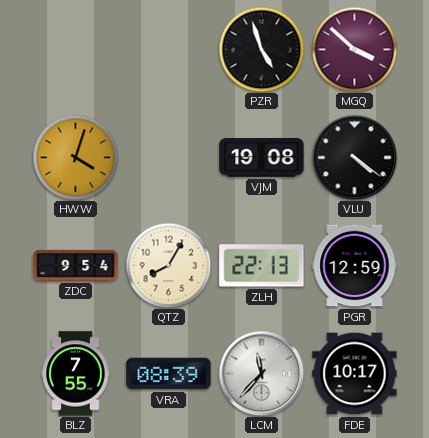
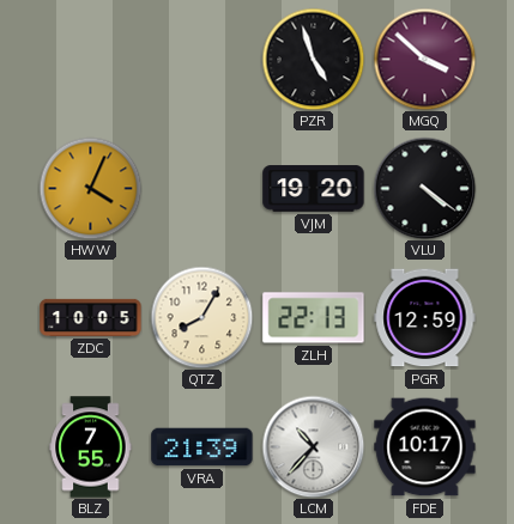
HWW: 4:03 -> 4:04 (90, 188)
VJM: 19:08 -> 19:20 (314, 189)
ZDC: 9:54 -> 10:05 (91, 317)
VRA: 08:39 -> 21:39 (202, 447)
LCM: 11:37 -> 10:37 (313, 446)
